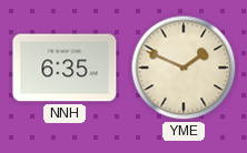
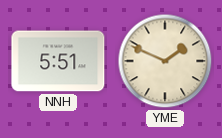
NNH: 6:35 -> 5:51 (58, 61)
